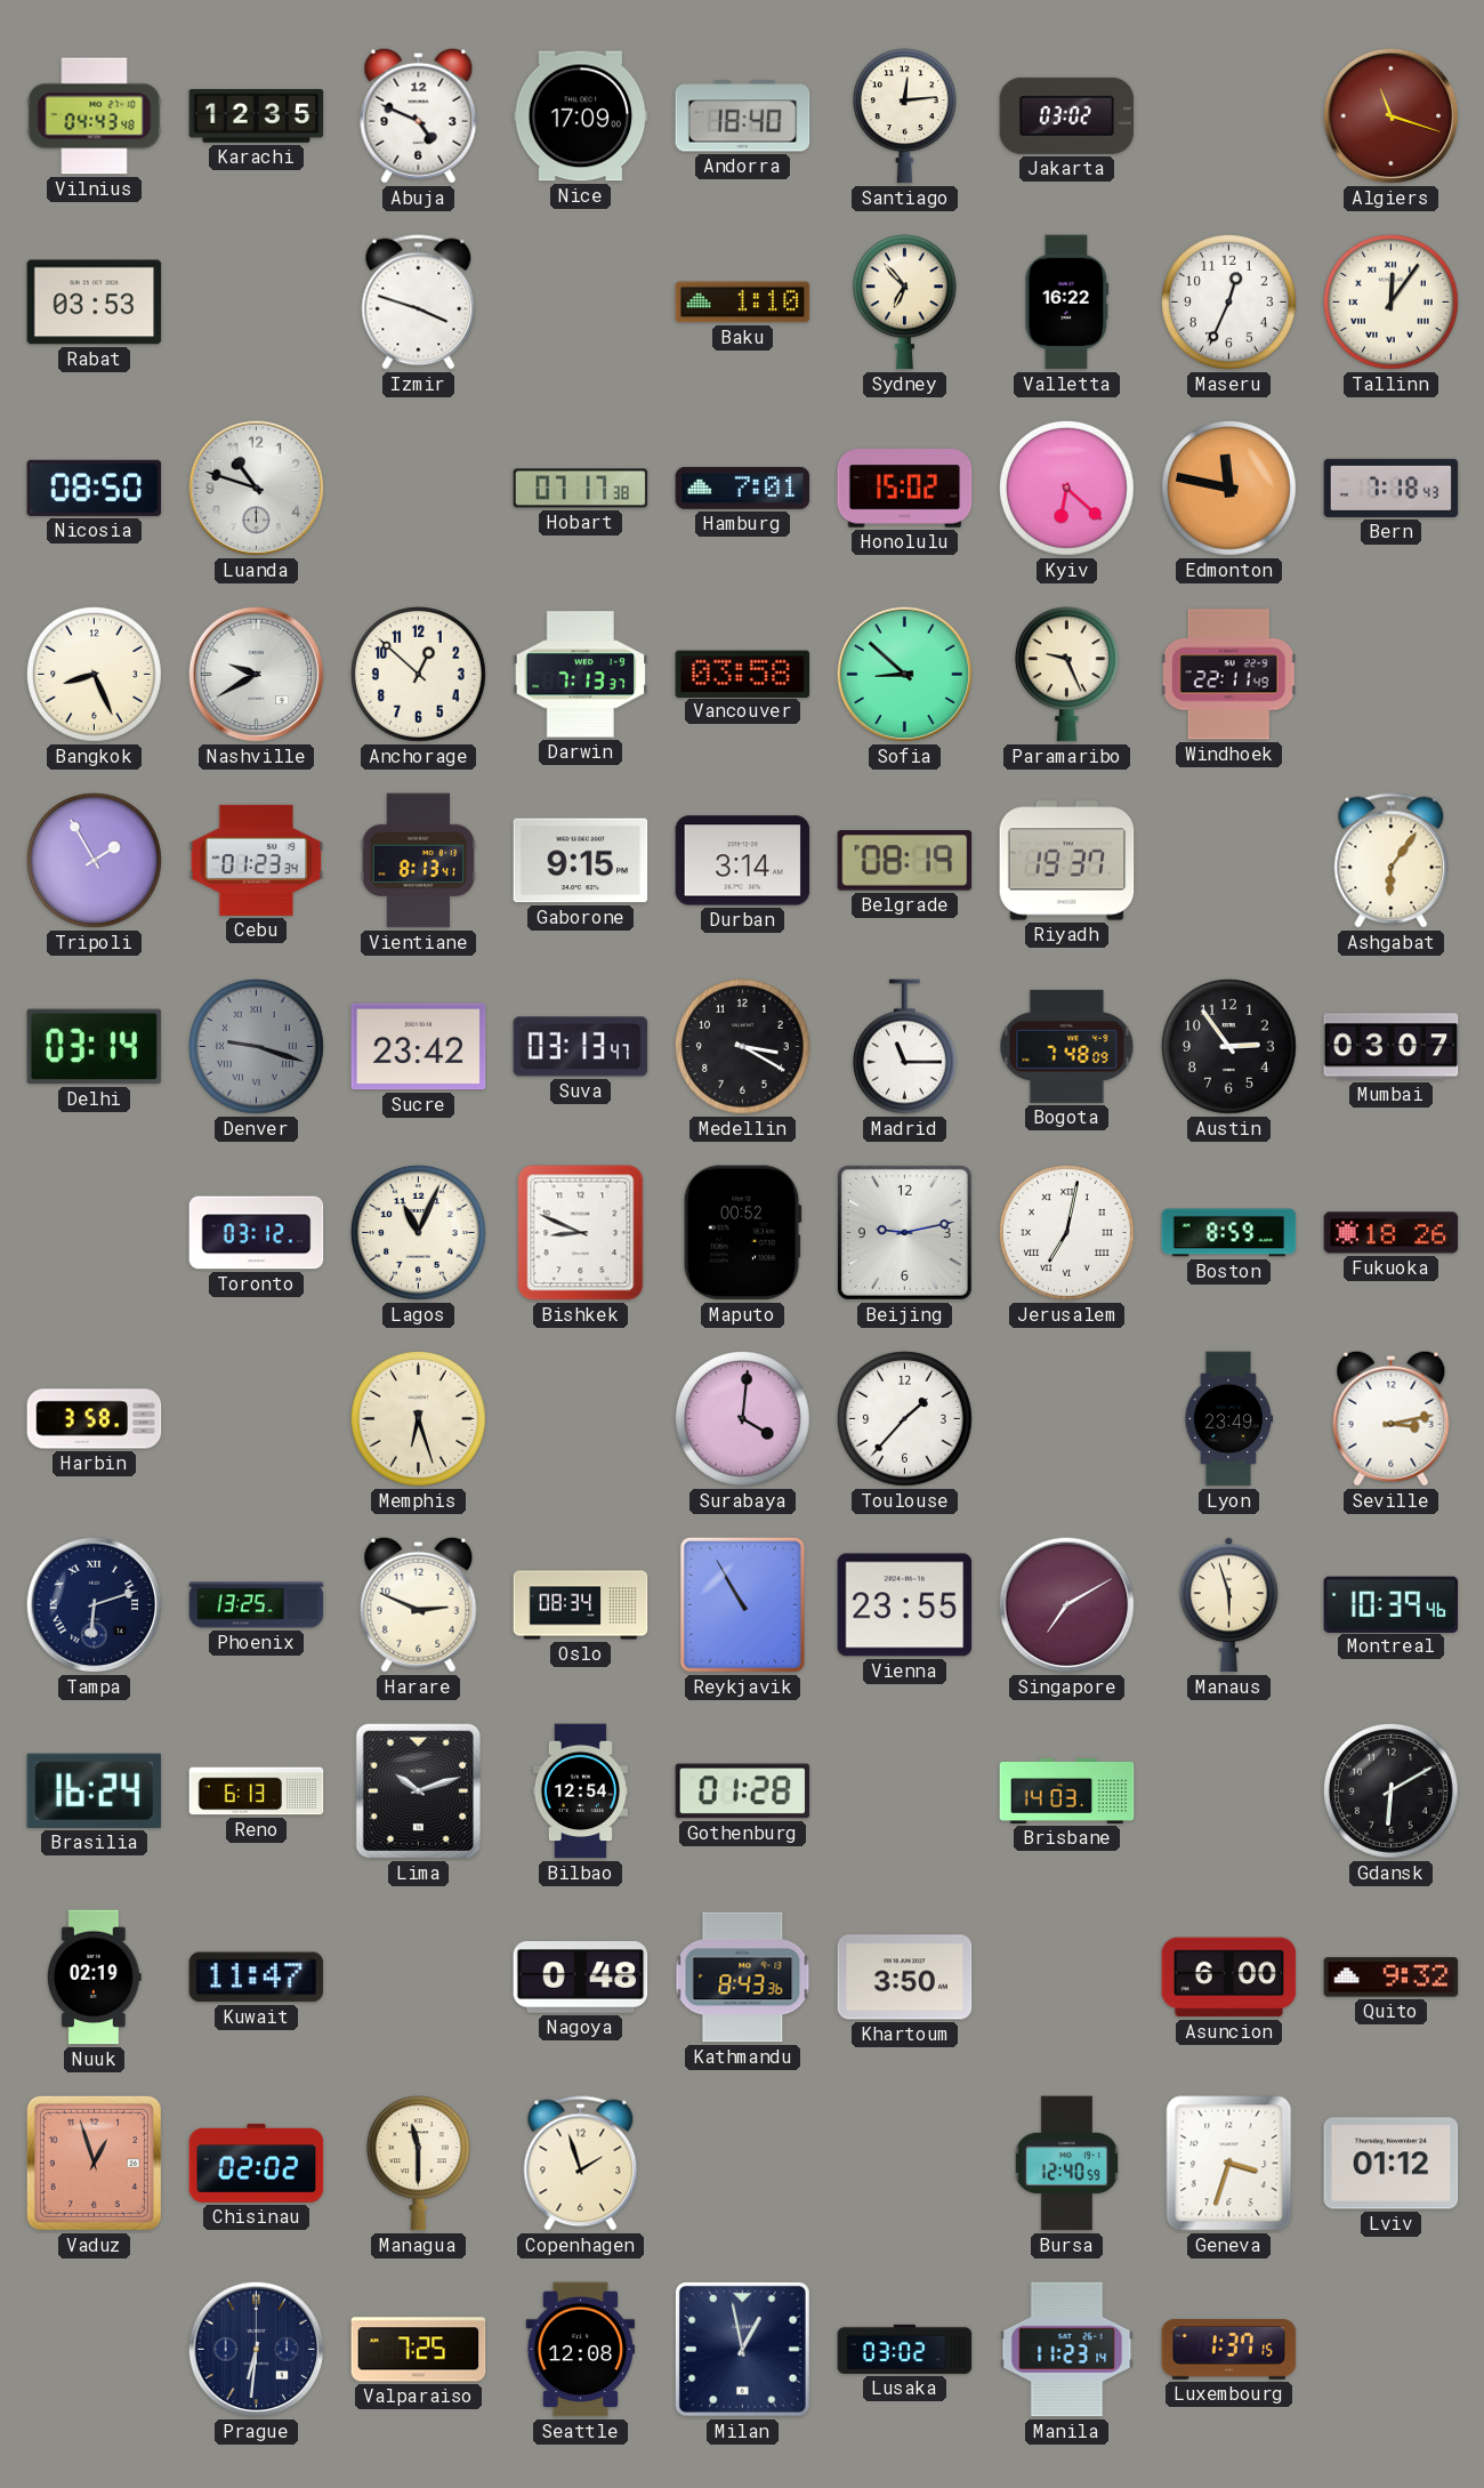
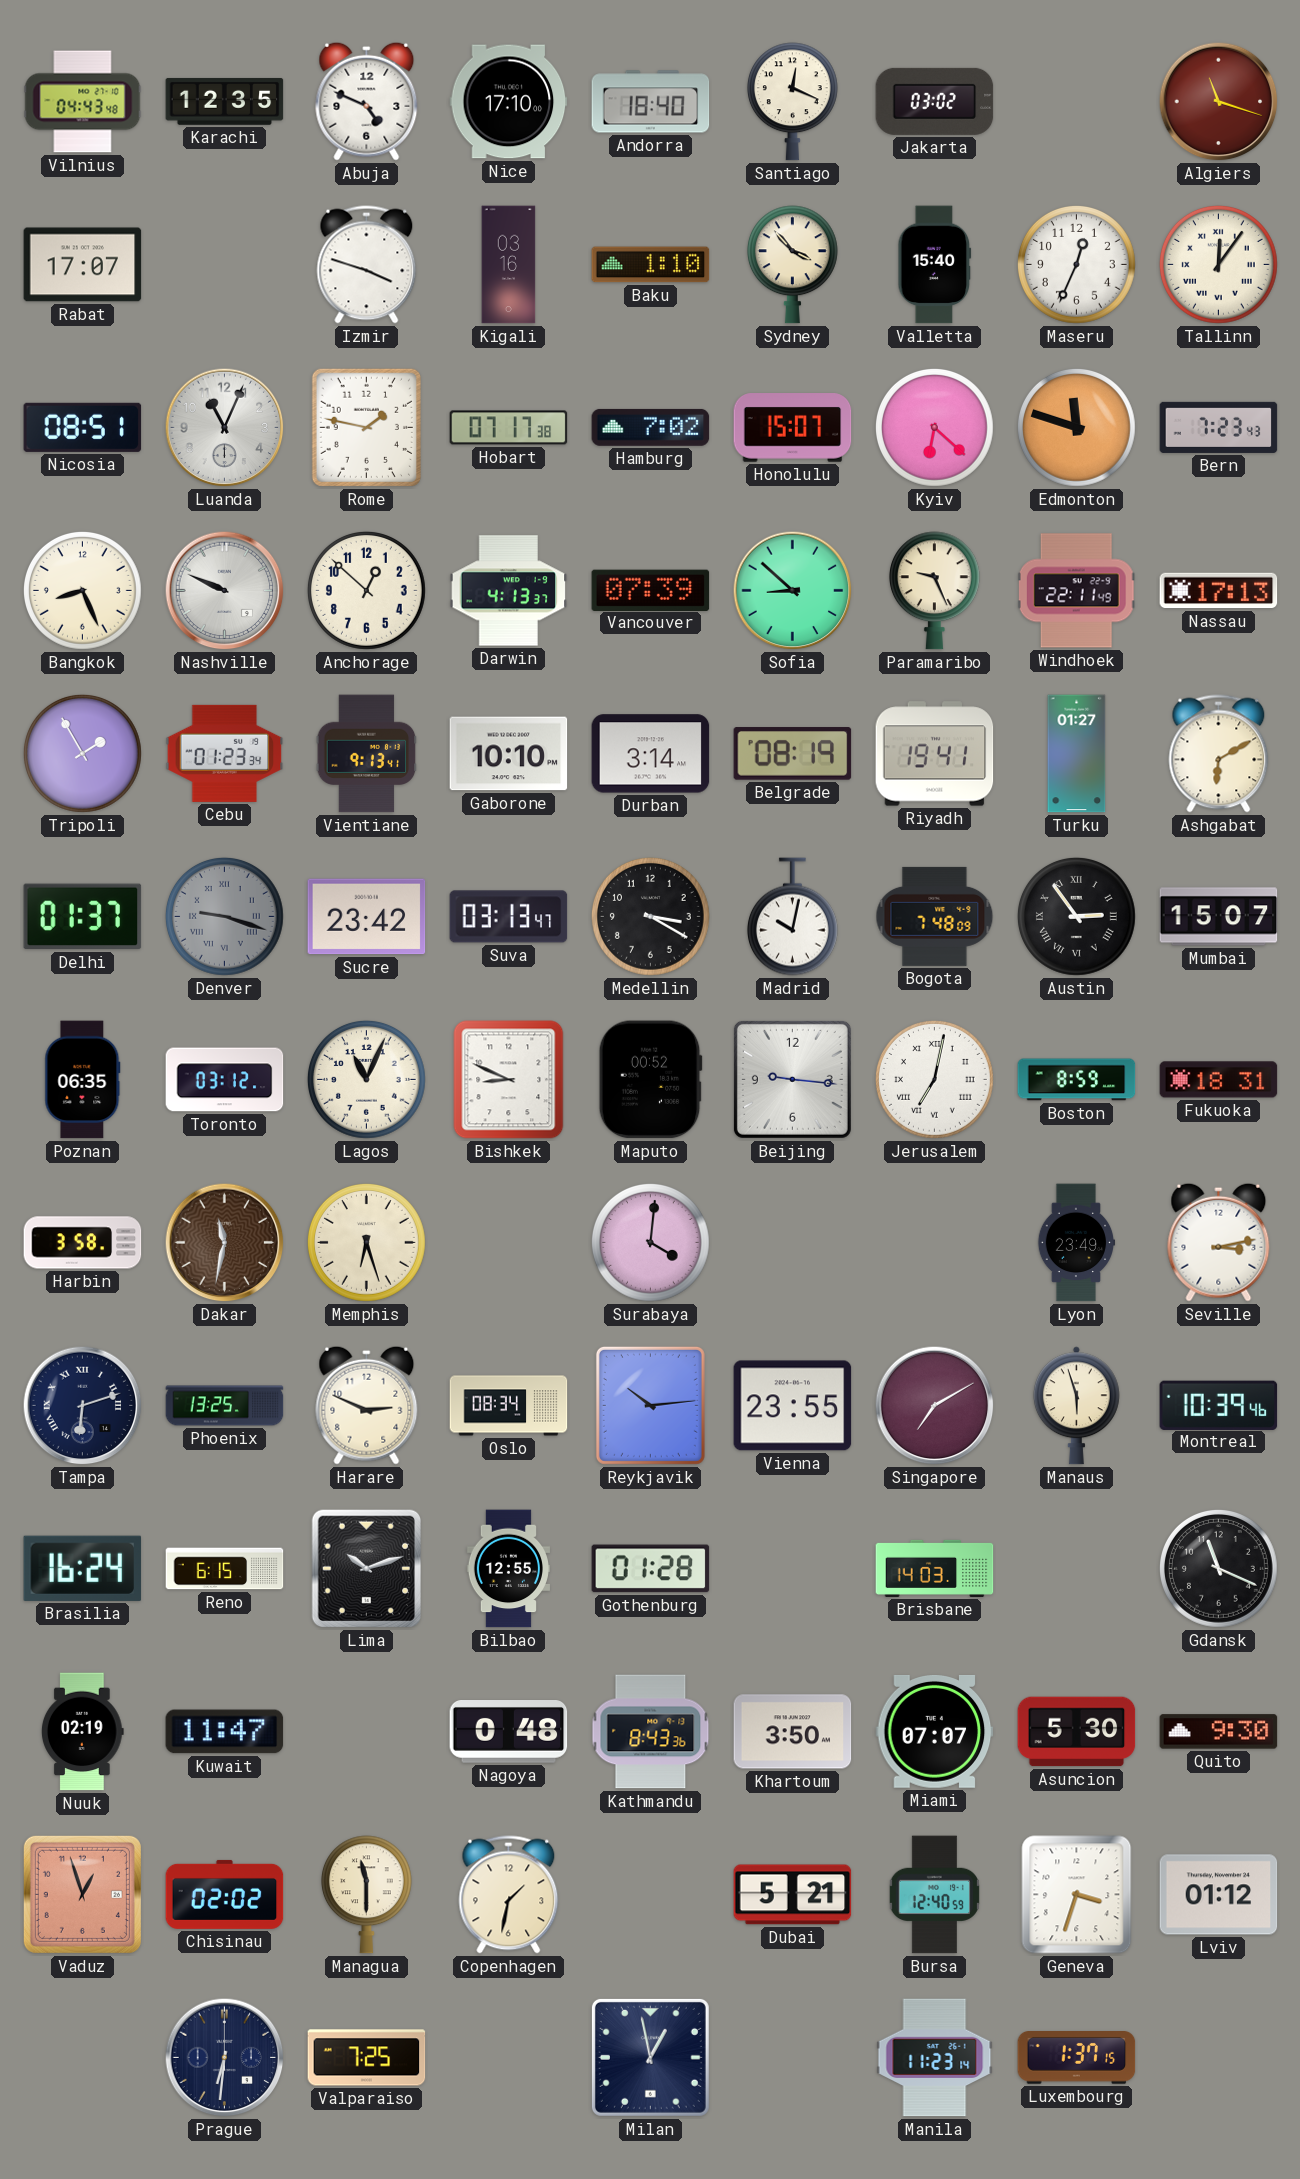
Nice: 17:09 -> 17:10 (509, 102)
Santiago: 12:14 -> 12:19 (792, 102)
Rabat: 03:53 -> 17:07 (83, 265)
Kigali: none -> 03:16 (509, 265)
Sydney: 6:53 -> 3:53 (792, 265)
Valletta: 16:22 -> 15:40 (935, 265)
Nicosia: 08:50 -> 08:51 (83, 427)
Luanda: 10:48 -> 11:04 (225, 428)
Rome: none -> 1:47 (366, 427)
Hamburg: 7:01 -> 7:02 (651, 427)
Honolulu: 15:02 -> 15:07 (793, 428)
Edmonton: 11:47 -> 11:48 (1076, 427)
Bern: 7:18 -> 7:23 (1219, 427)
Nashville: 9:40 -> 9:49 (225, 591)
Darwin: 7:13 -> 4:13 (509, 591)
Vancouver: 03:58 -> 07:39 (651, 590)
Nassau: none -> 17:13 (1219, 591)
Vientiane: 8:13 -> 9:13 (367, 754)
Gaborone: 9:15 -> 10:10 (509, 754)
Riyadh: 19:37 -> 19:41 (935, 754)
Turku: none -> 01:27 (1077, 754)
Ashgabat: 6:06 -> 6:10 (1219, 754)
Delhi: 03:14 -> 01:37 (83, 917)
Madrid: 11:15 -> 10:02 (792, 917)
Austin numerals: Arabic -> Roman (1076, 916)
Mumbai: 03:07 -> 15:07 (1219, 917)
Poznan: none -> 06:35 (83, 1080)
Beijing: 9:13 -> 9:16 (792, 1079)
Fukuoka: 18:26 -> 18:31 (1219, 1080)
Dakar: none -> 11:32 (225, 1243)
Toulouse: 1:37 -> none (904, 1418)
Reykjavik: 10:55 -> 10:14 (650, 1405)
Reno: 6:13 -> 6:15 (225, 1569)
Bilbao: 12:54 -> 12:55 (508, 1569)
Gdansk: 6:10 -> 11:19 (1218, 1568)
Miami: none -> 07:07 (935, 1731)
Asuncion: 6:00 -> 5:30 (1077, 1732)
Quito: 9:32 -> 9:30 (1219, 1732)
Copenhagen: 1:57 -> 1:32 (509, 1895)
Dubai: none -> 5:21 (793, 1895)
Seattle: 12:08 -> none (581, 2350)
Lusaka: 03:02 -> none (905, 2349)
